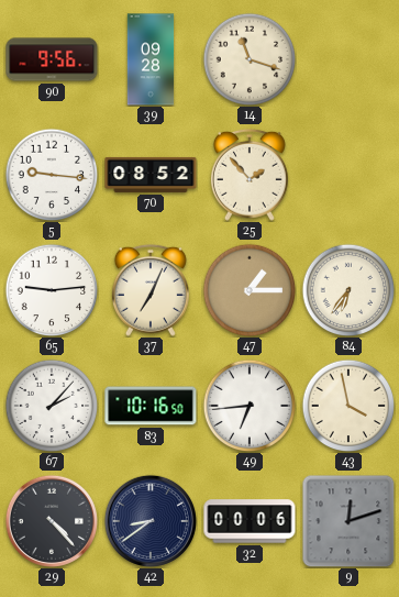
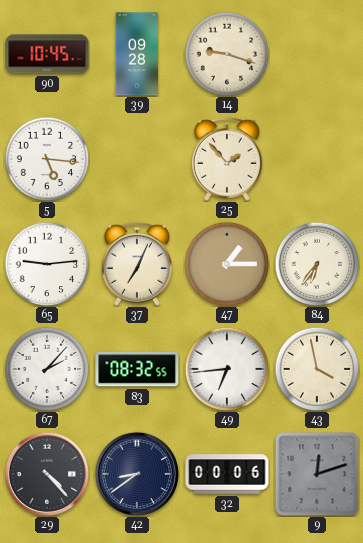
90: 9:56 -> 10:45 (47, 54)
14: 11:18 -> 9:18 (227, 54)
5: 9:16 -> 5:16 (47, 159)
70: 08:52 -> none (151, 175)
83: 10:16 -> 08:32 (137, 369)
